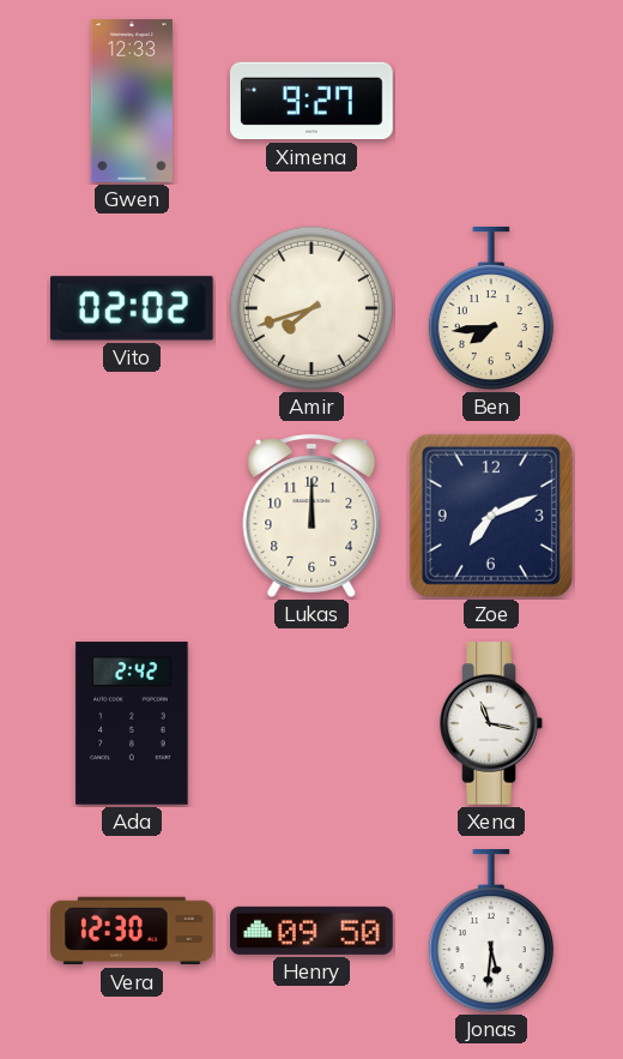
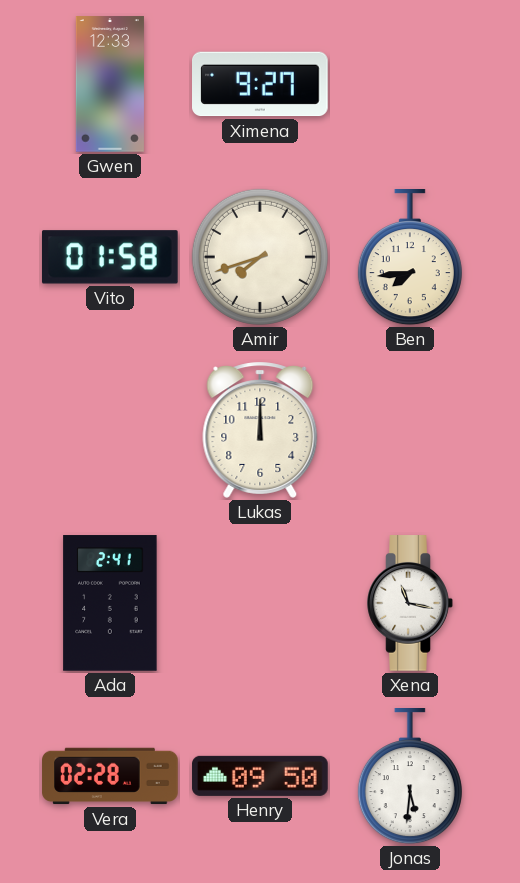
Vito: 02:02 -> 01:58 (110, 257)
Zoe: 7:11 -> none (491, 516)
Ada: 2:42 -> 2:41 (110, 603)
Vera: 12:30 -> 02:28 (110, 776)
